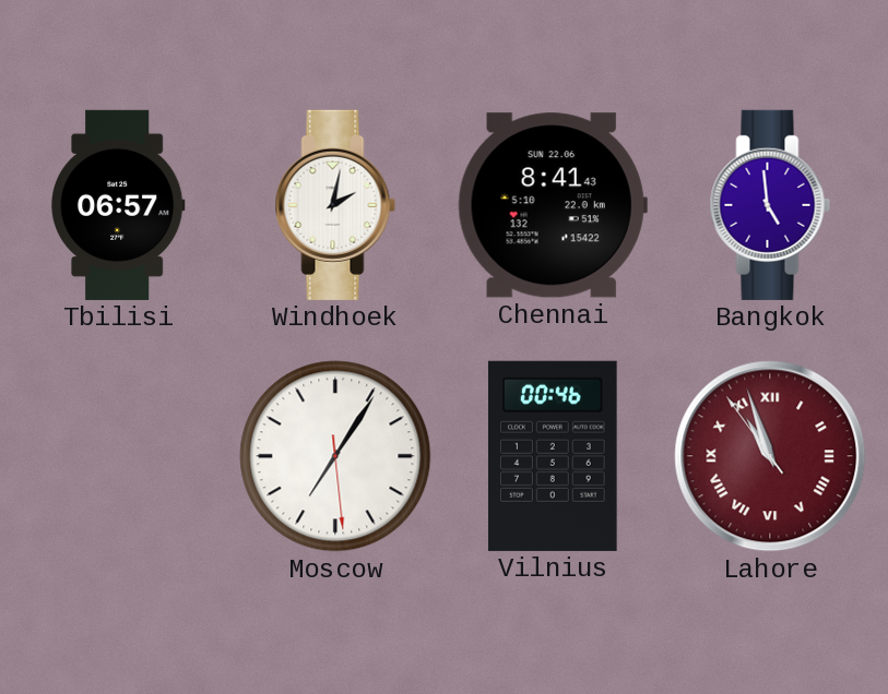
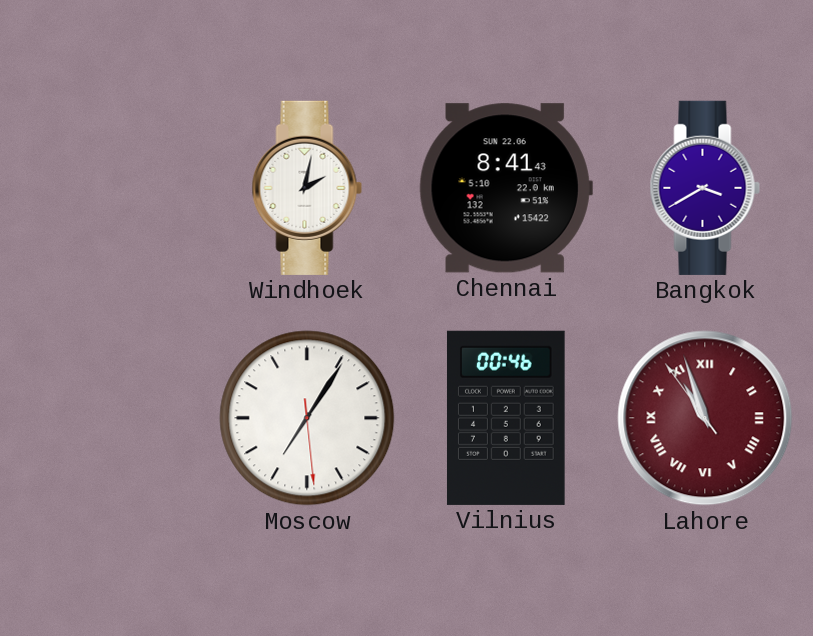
Tbilisi: 06:57 -> none (118, 205)
Bangkok: 4:59 -> 3:40 (705, 188)
